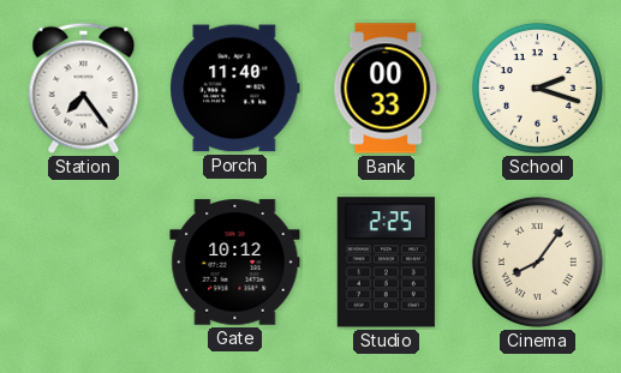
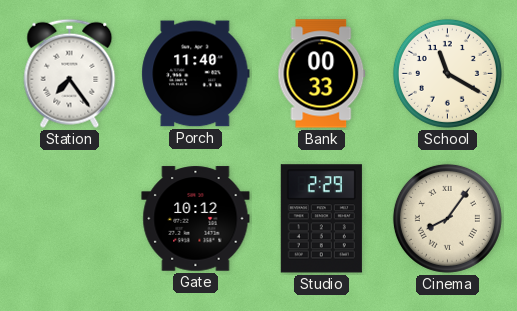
School: 2:18 -> 11:20 (447, 73)
Studio: 2:25 -> 2:29 (321, 219)
